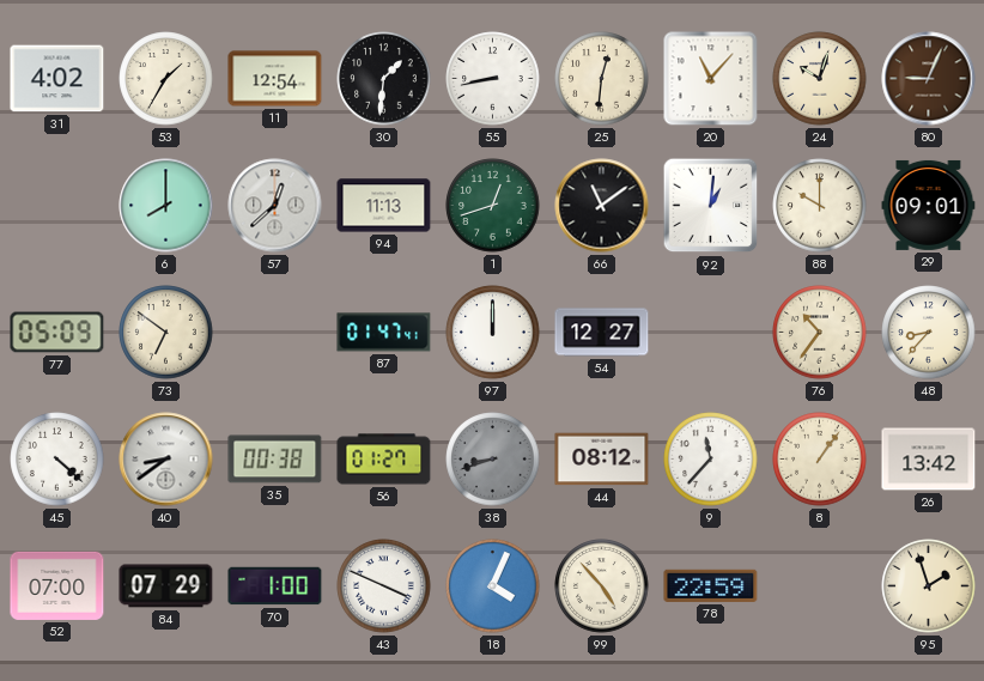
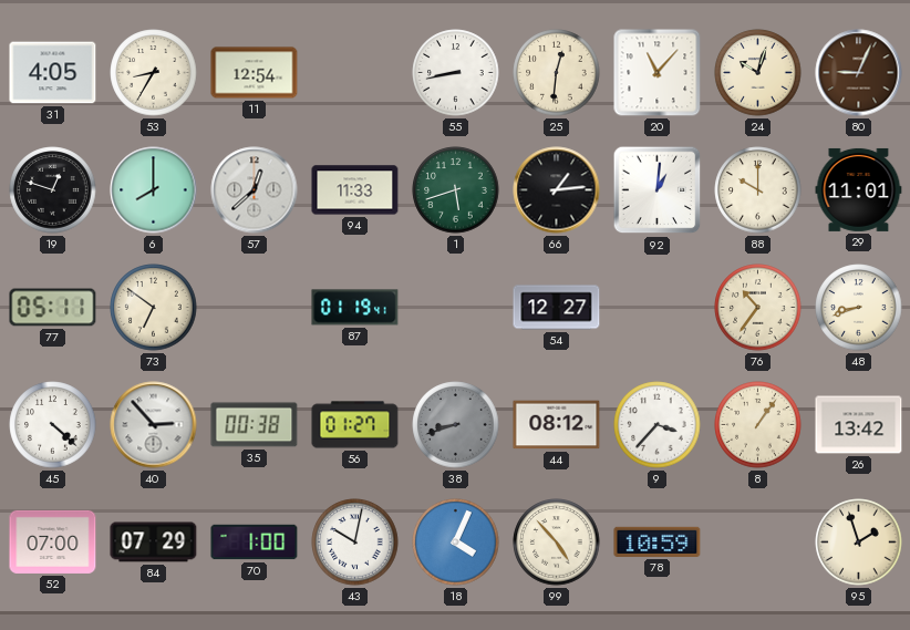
31: 4:02 -> 4:05 (53, 73)
53: 1:35 -> 8:35 (154, 73)
30: 1:31 -> none (384, 79)
19: none -> 12:48 (53, 190)
94: 11:13 -> 11:33 (355, 190)
1: 12:42 -> 5:42 (456, 190)
66: 11:09 -> 1:14 (557, 190)
29: 09:01 -> 11:01 (859, 189)
77: 05:09 -> 05:11 (53, 308)
87: 01:47 -> 01:19 (355, 308)
97: 12:00 -> none (493, 333)
48: 8:37 -> 8:42 (859, 308)
40: 8:39 -> 2:53 (154, 425)
9: 11:37 -> 3:37 (658, 425)
43: 3:49 -> 10:02 (355, 543)
78: 22:59 -> 10:59 (658, 541)
